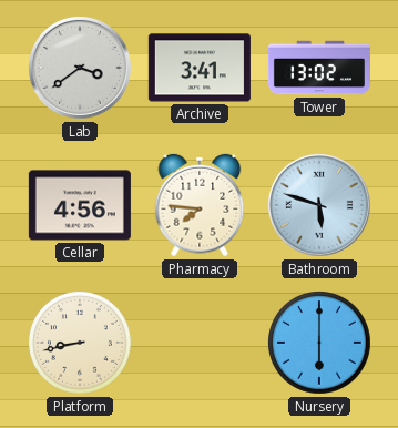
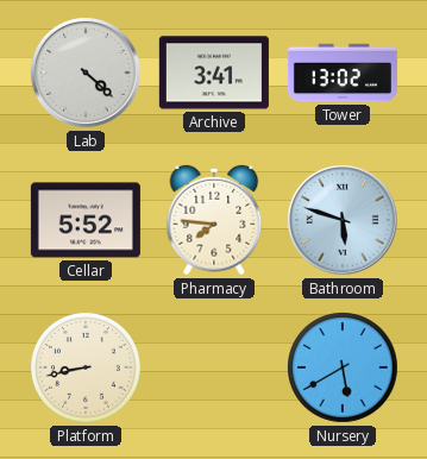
Lab: 3:39 -> 4:22 (86, 73)
Cellar: 4:56 -> 5:52 (86, 220)
Nursery: 6:00 -> 5:40 (344, 369)
